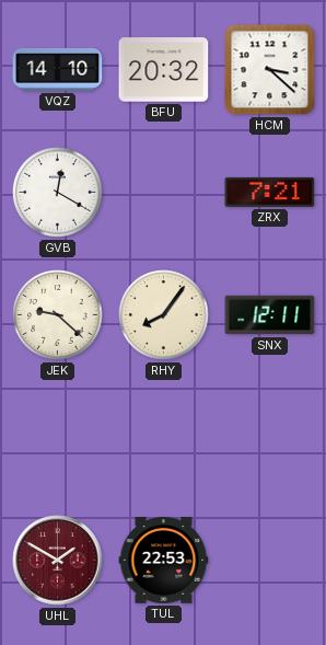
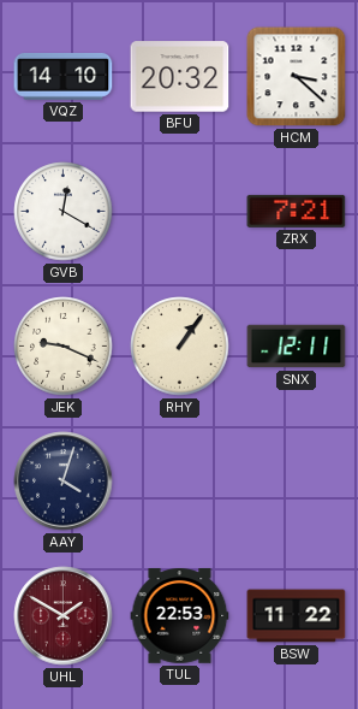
JEK: 9:22 -> 9:19 (64, 347)
RHY: 8:06 -> 1:06 (180, 347)
AAY: none -> 4:03 (64, 481)
BSW: none -> 11:22 (297, 616)
